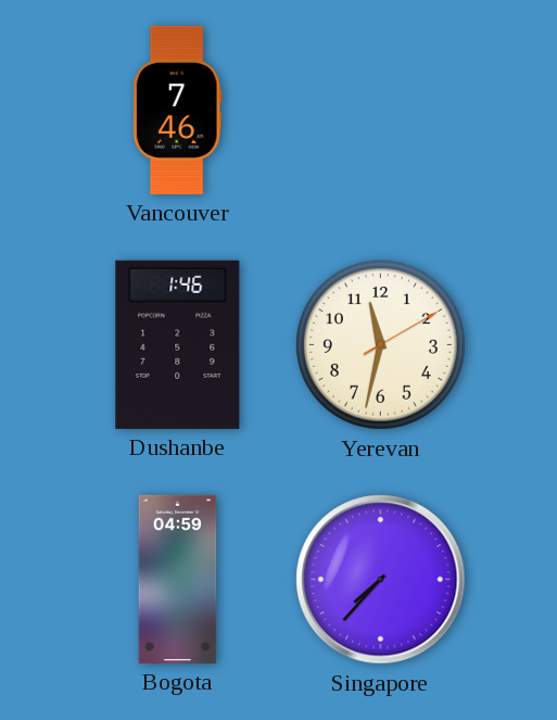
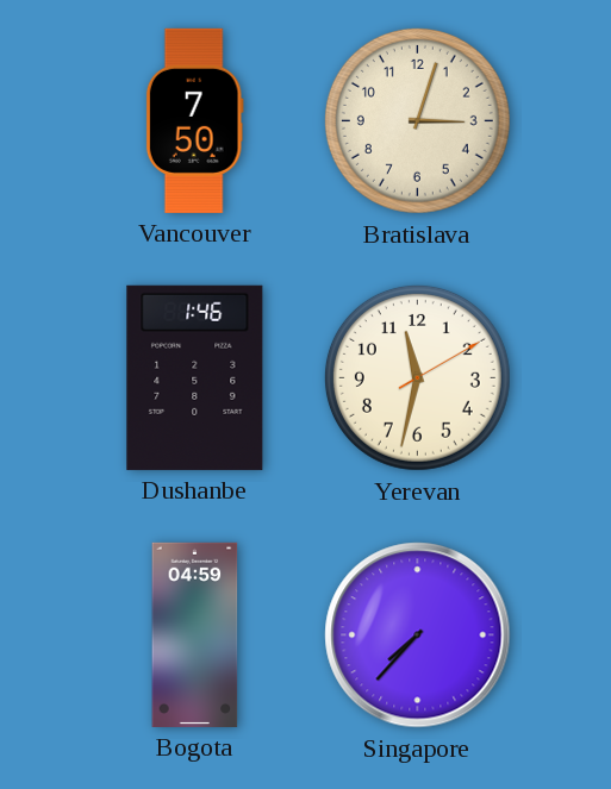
Vancouver: 7:46 -> 7:50 (194, 120)
Bratislava: none -> 3:03 (417, 120)
